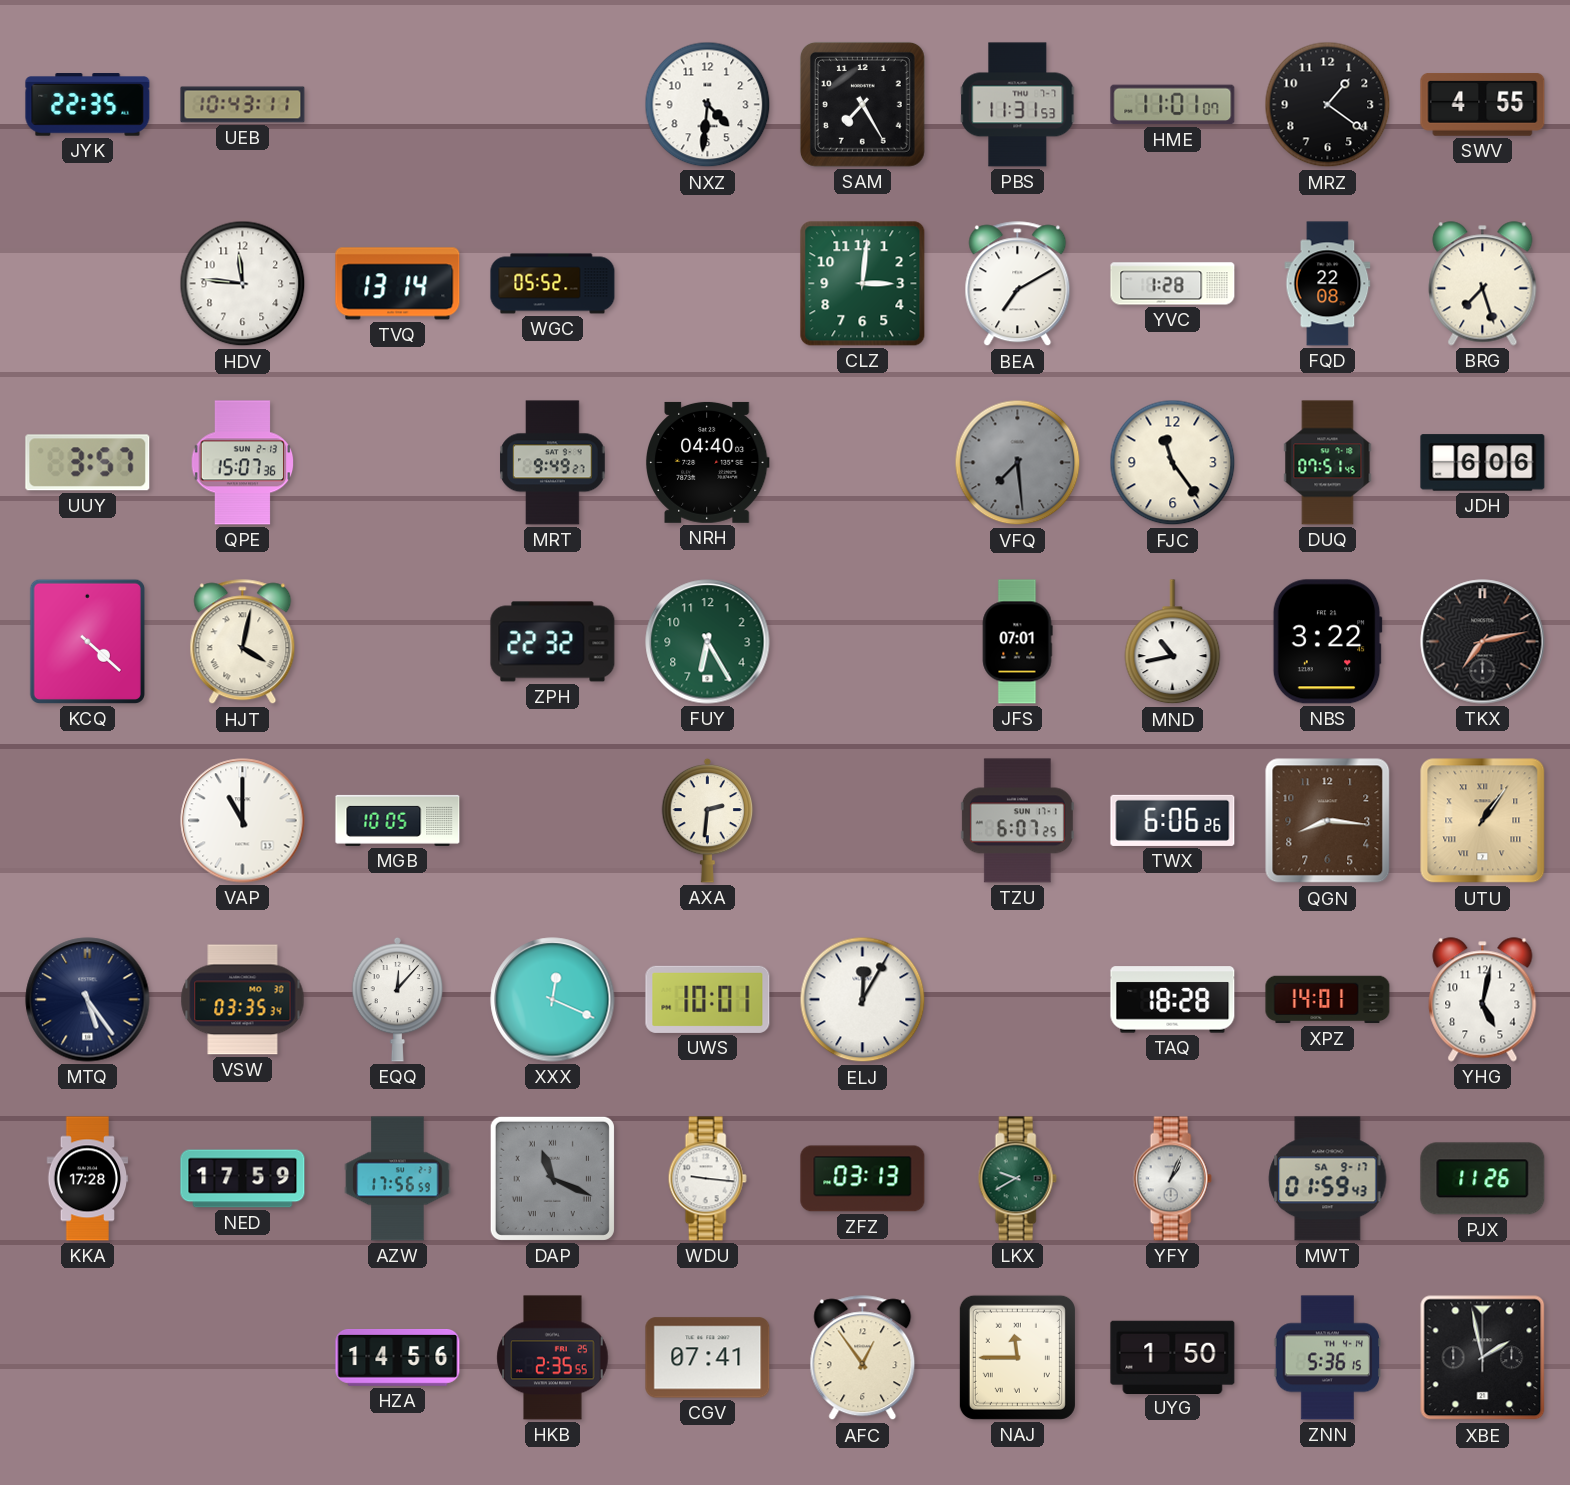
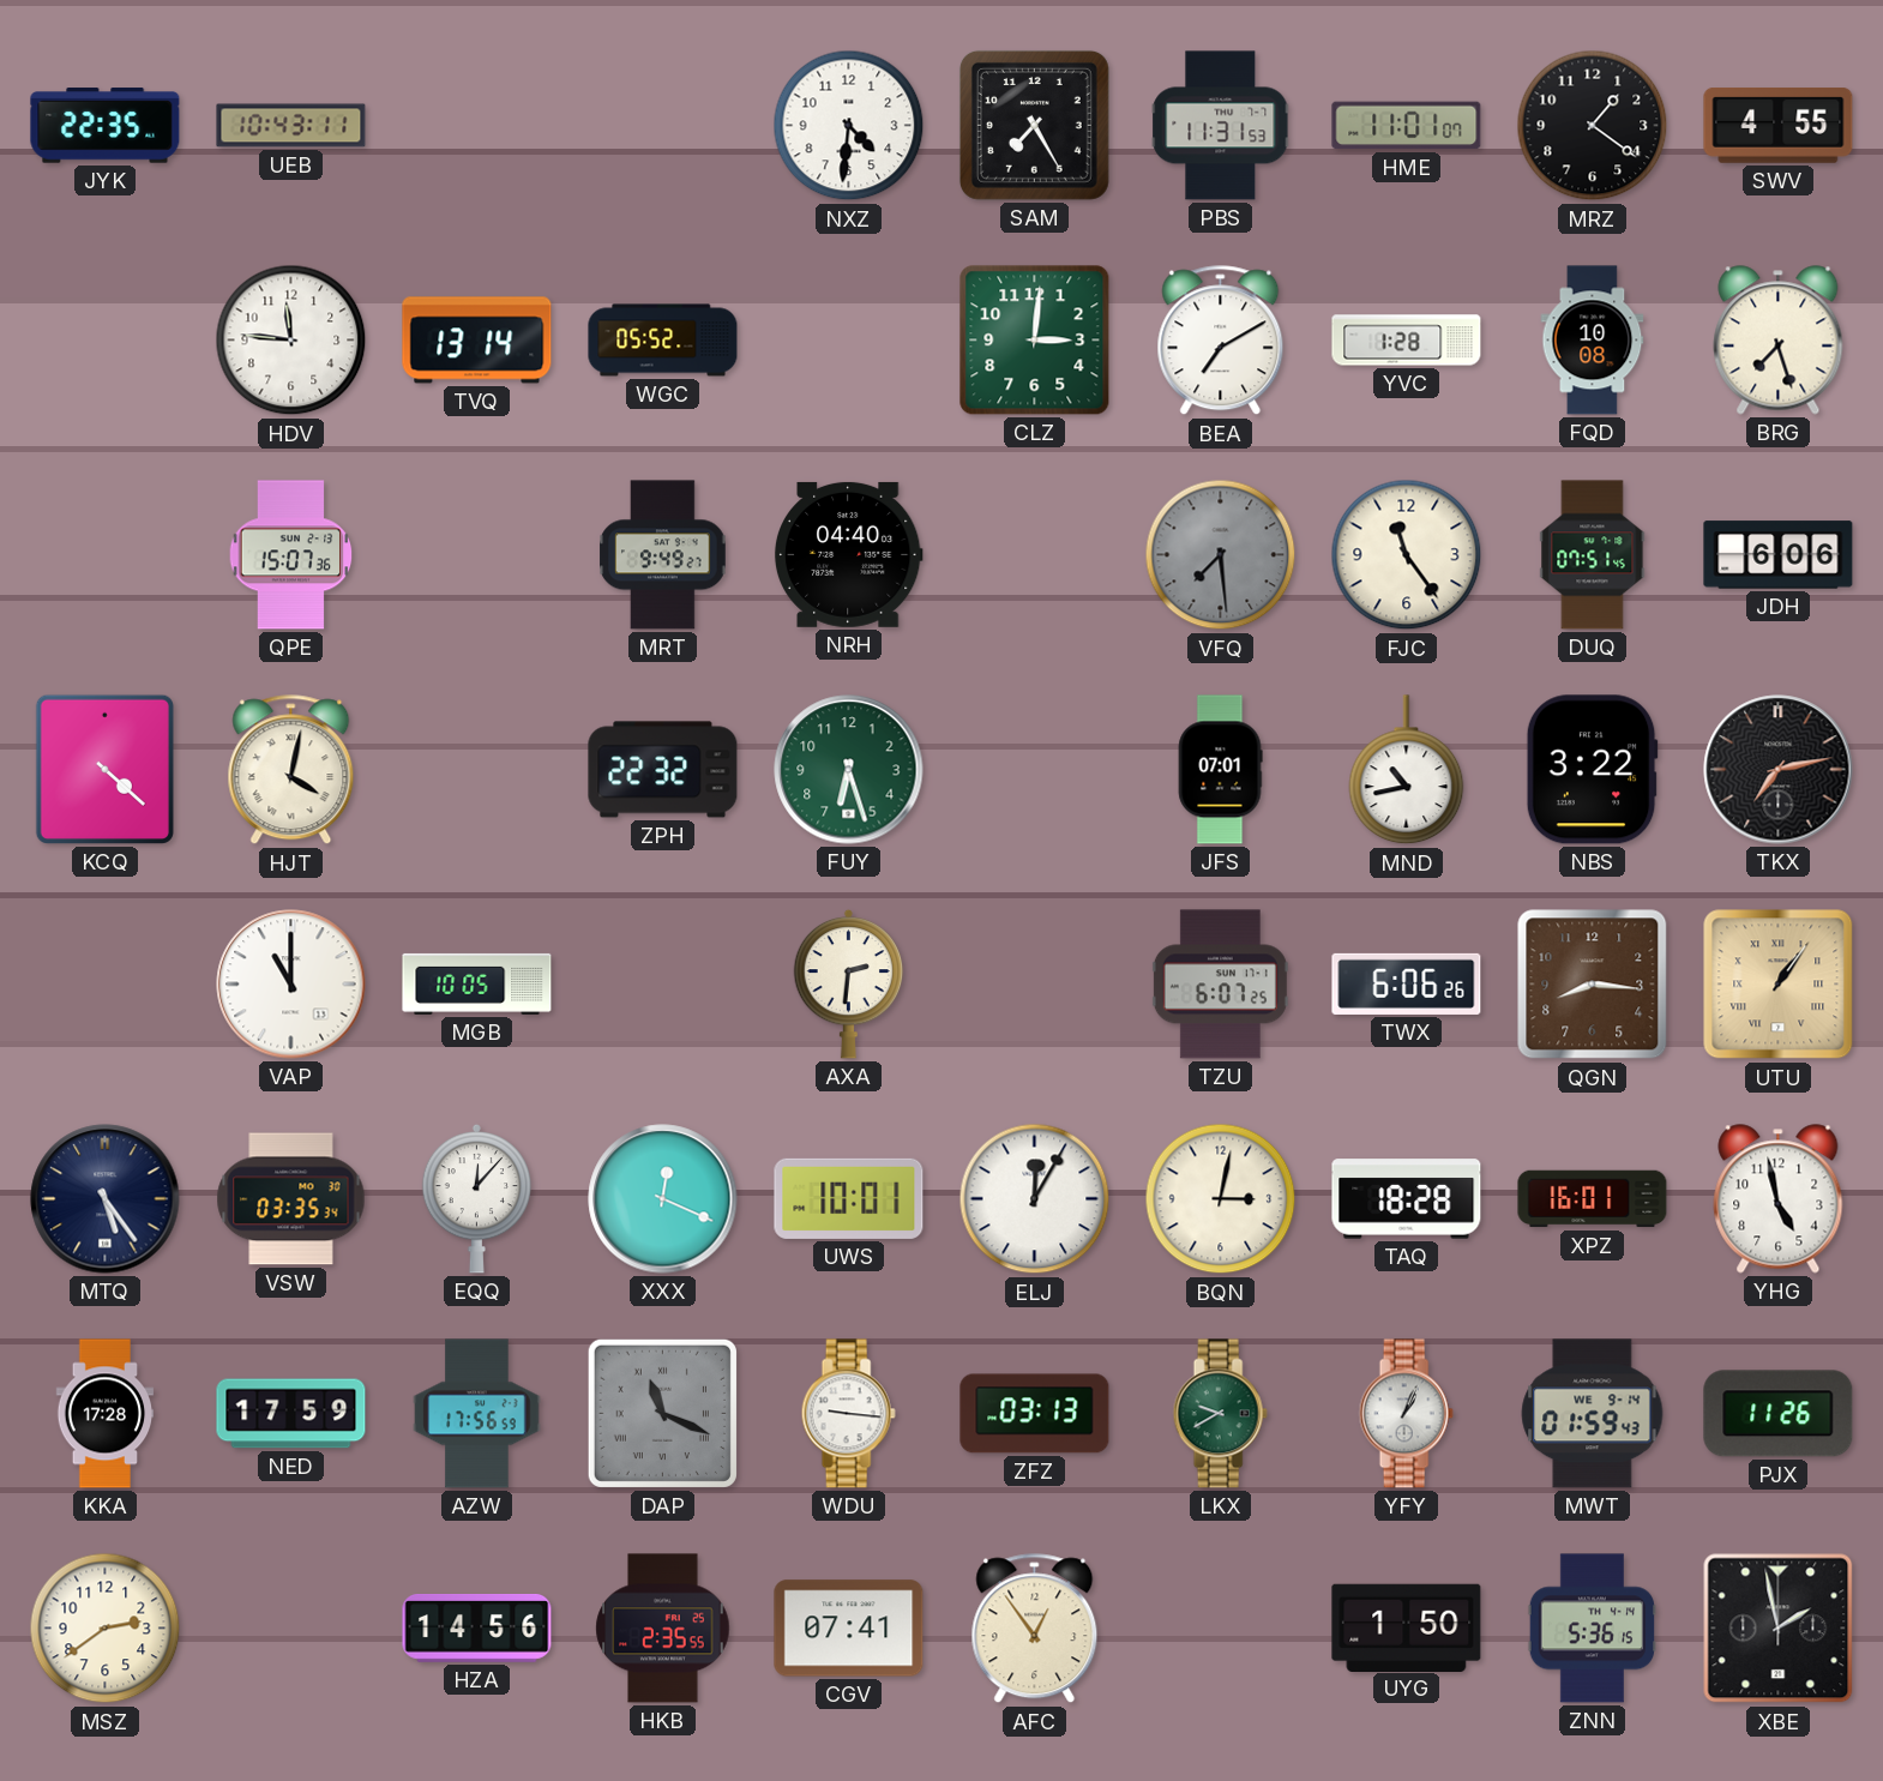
FQD: 22:08 -> 10:08 (1593, 341)
UUY: 3:57 -> none (88, 463)
FUY: 6:25 -> 6:27 (849, 770)
BQN: none -> 3:02 (1221, 1199)
XPZ: 14:01 -> 16:01 (1593, 1199)
YHG: 5:02 -> 4:58 (1779, 1199)
MWT date: SA 9-17 -> WE 9-14 (1593, 1414)
MSZ: none -> 2:39 (106, 1629)
NAJ: 11:45 -> none (1017, 1357)
